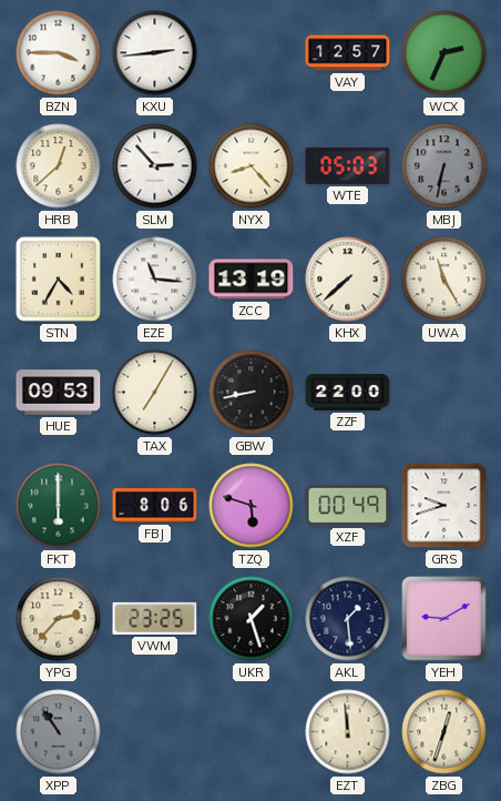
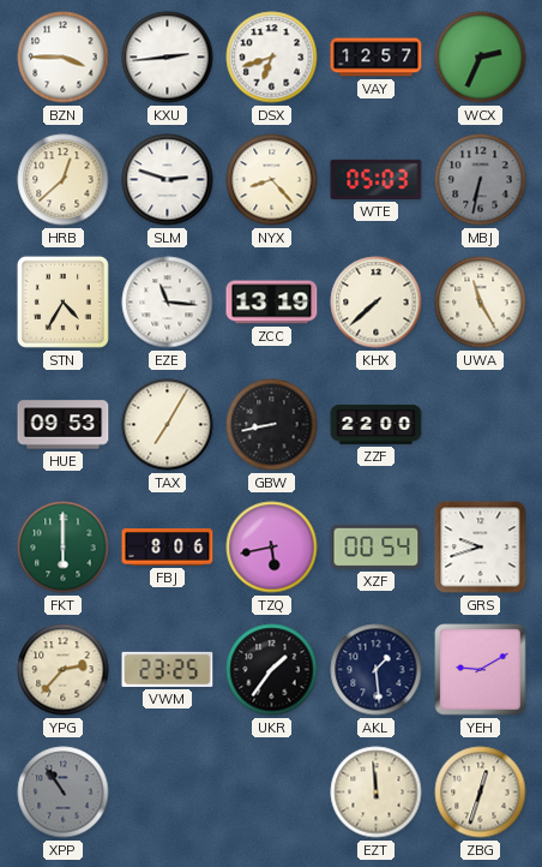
DSX: none -> 6:42 (272, 58)
SLM: 2:53 -> 2:48 (168, 180)
TZQ: 5:48 -> 5:43 (272, 548)
XZF: 00:49 -> 00:54 (377, 546)
UKR: 1:27 -> 1:36 (272, 670)
